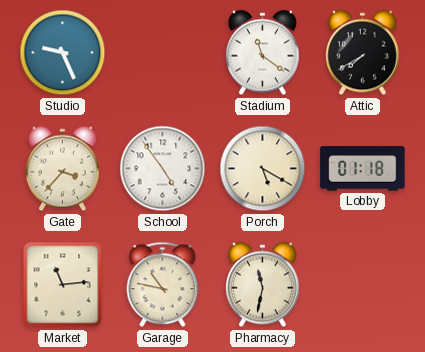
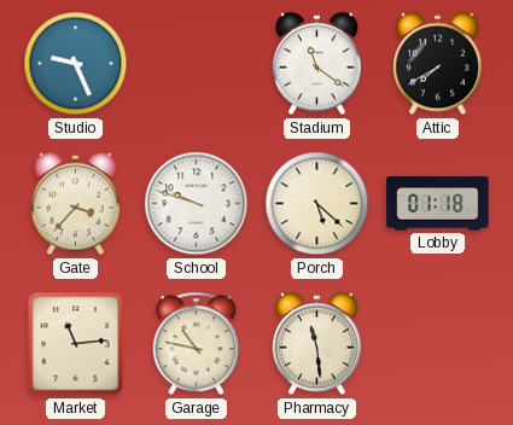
School: 4:54 -> 9:48 (197, 204)
Porch: 5:20 -> 5:22 (317, 204)
Pharmacy: 11:32 -> 11:29 (317, 344)
